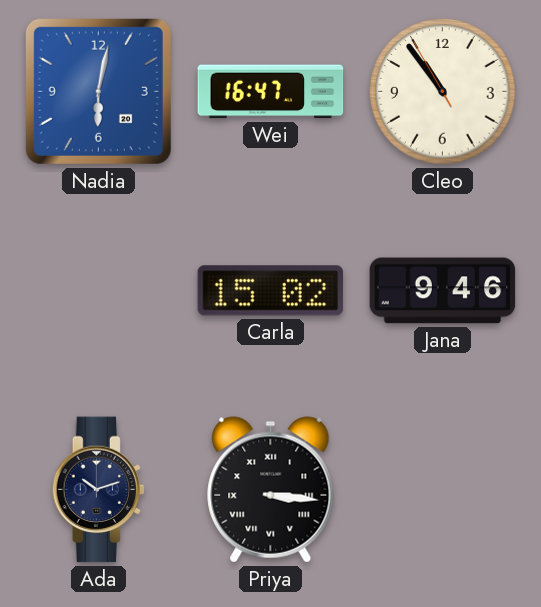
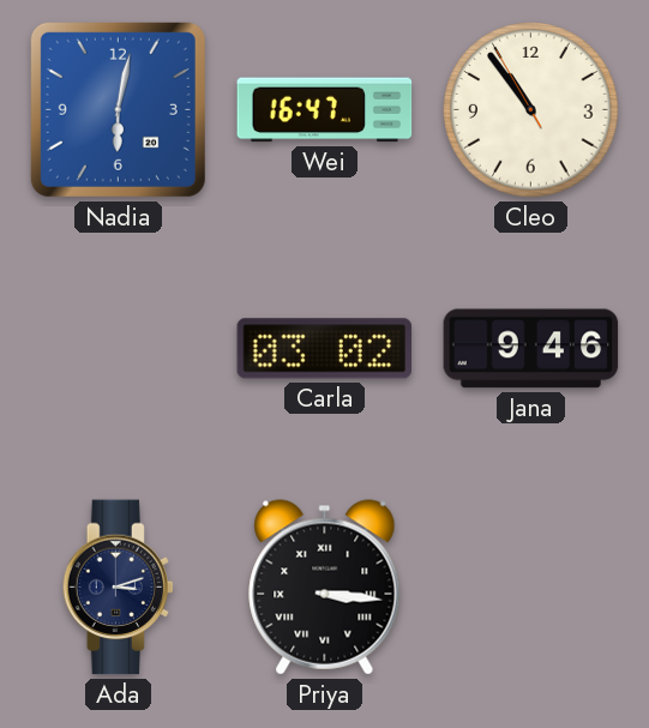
Carla: 15:02 -> 03:02 (325, 349)
Ada: 10:12 -> 3:12 (119, 588)
